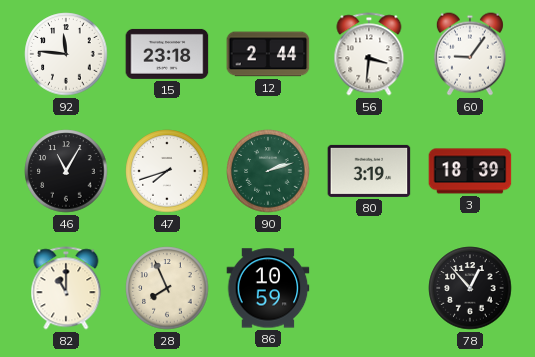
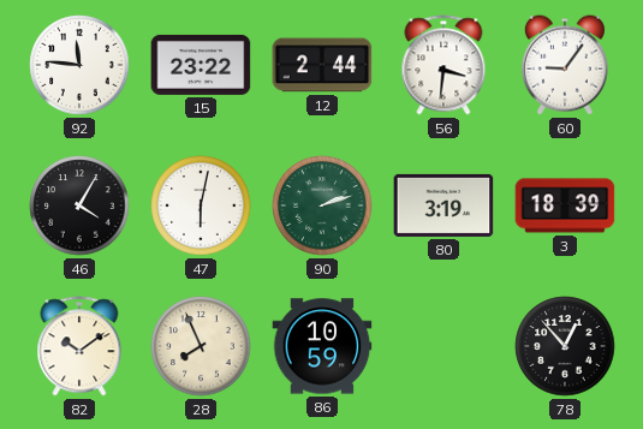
15: 23:18 -> 23:22 (201, 65)
46: 11:05 -> 4:05 (79, 205)
47: 7:42 -> 6:02 (201, 205)
82: 11:00 -> 10:09 (79, 346)
